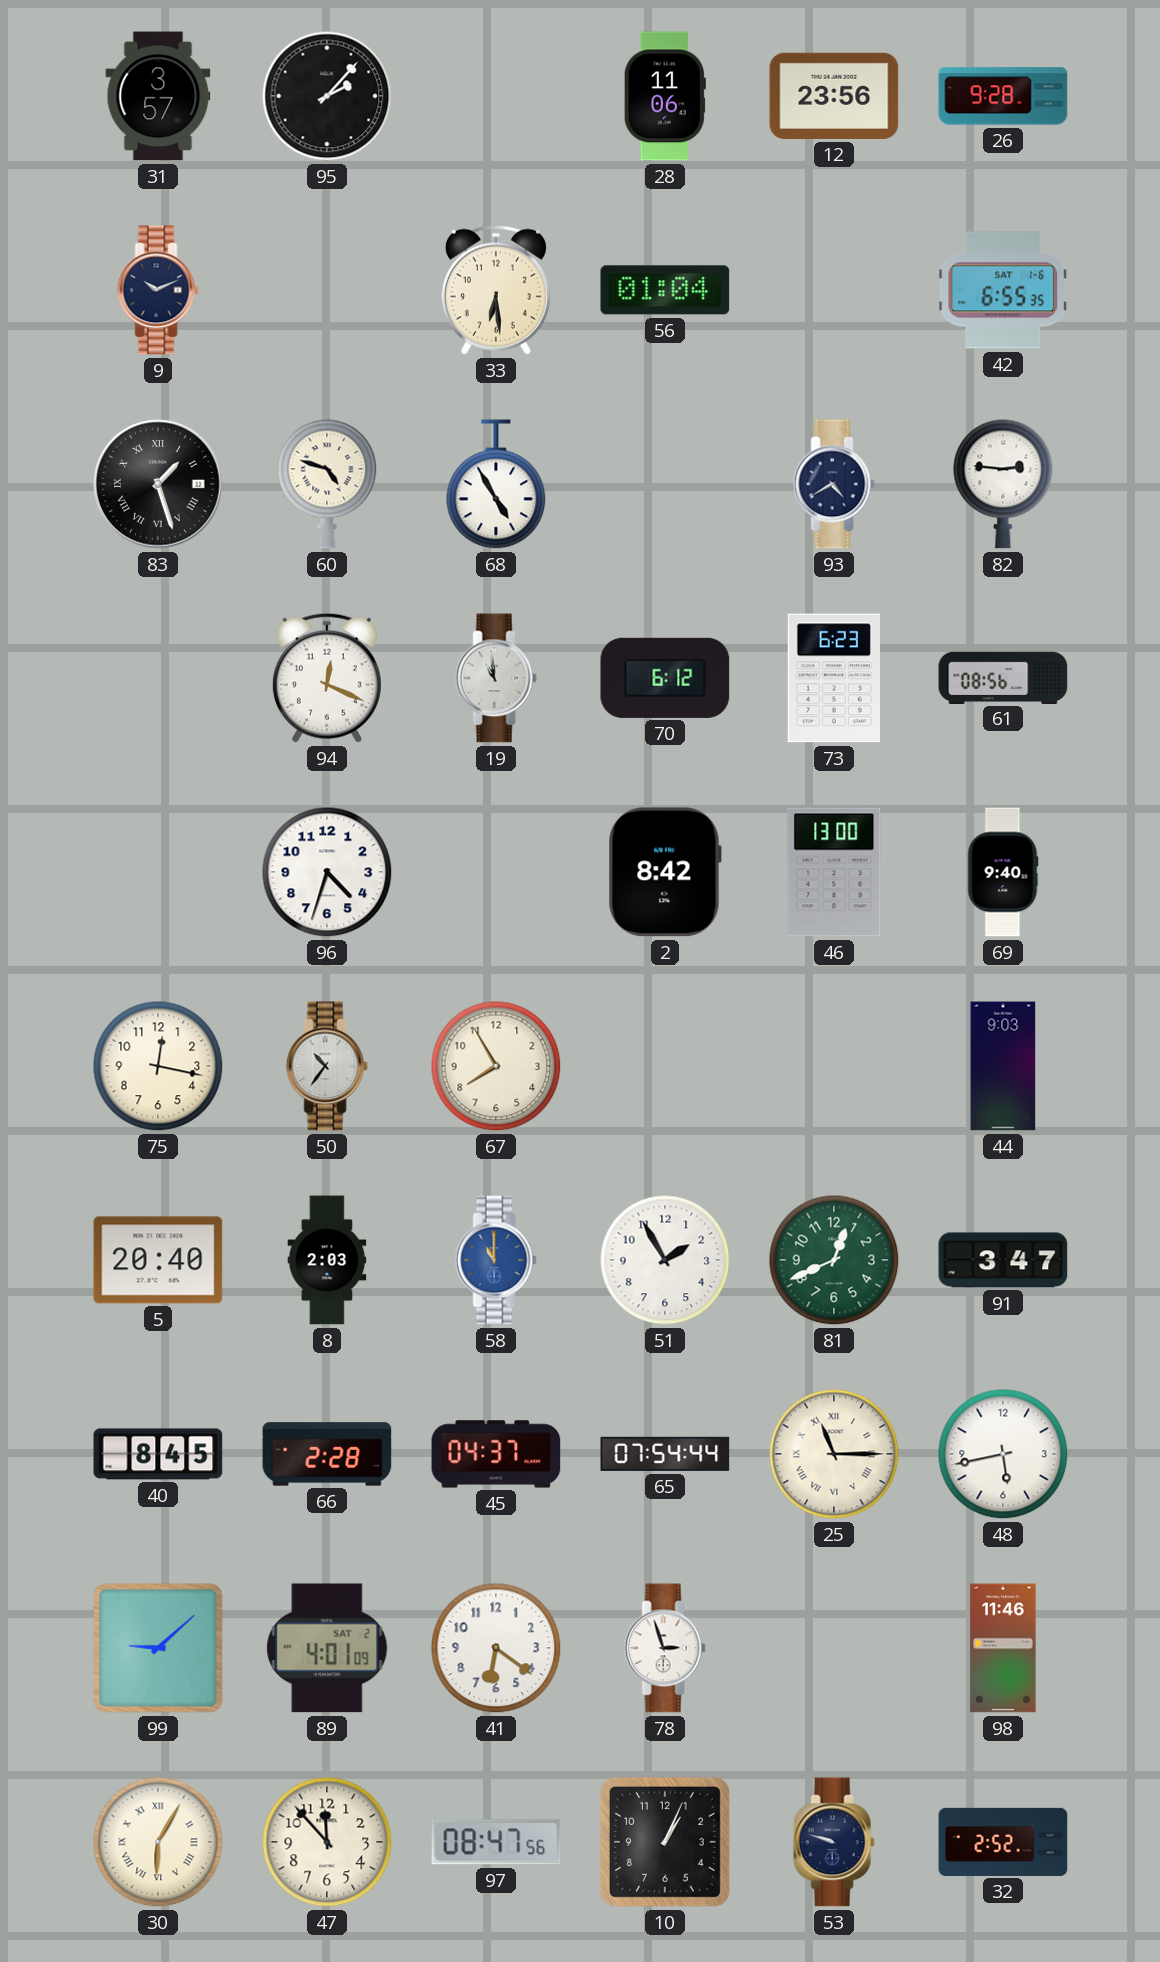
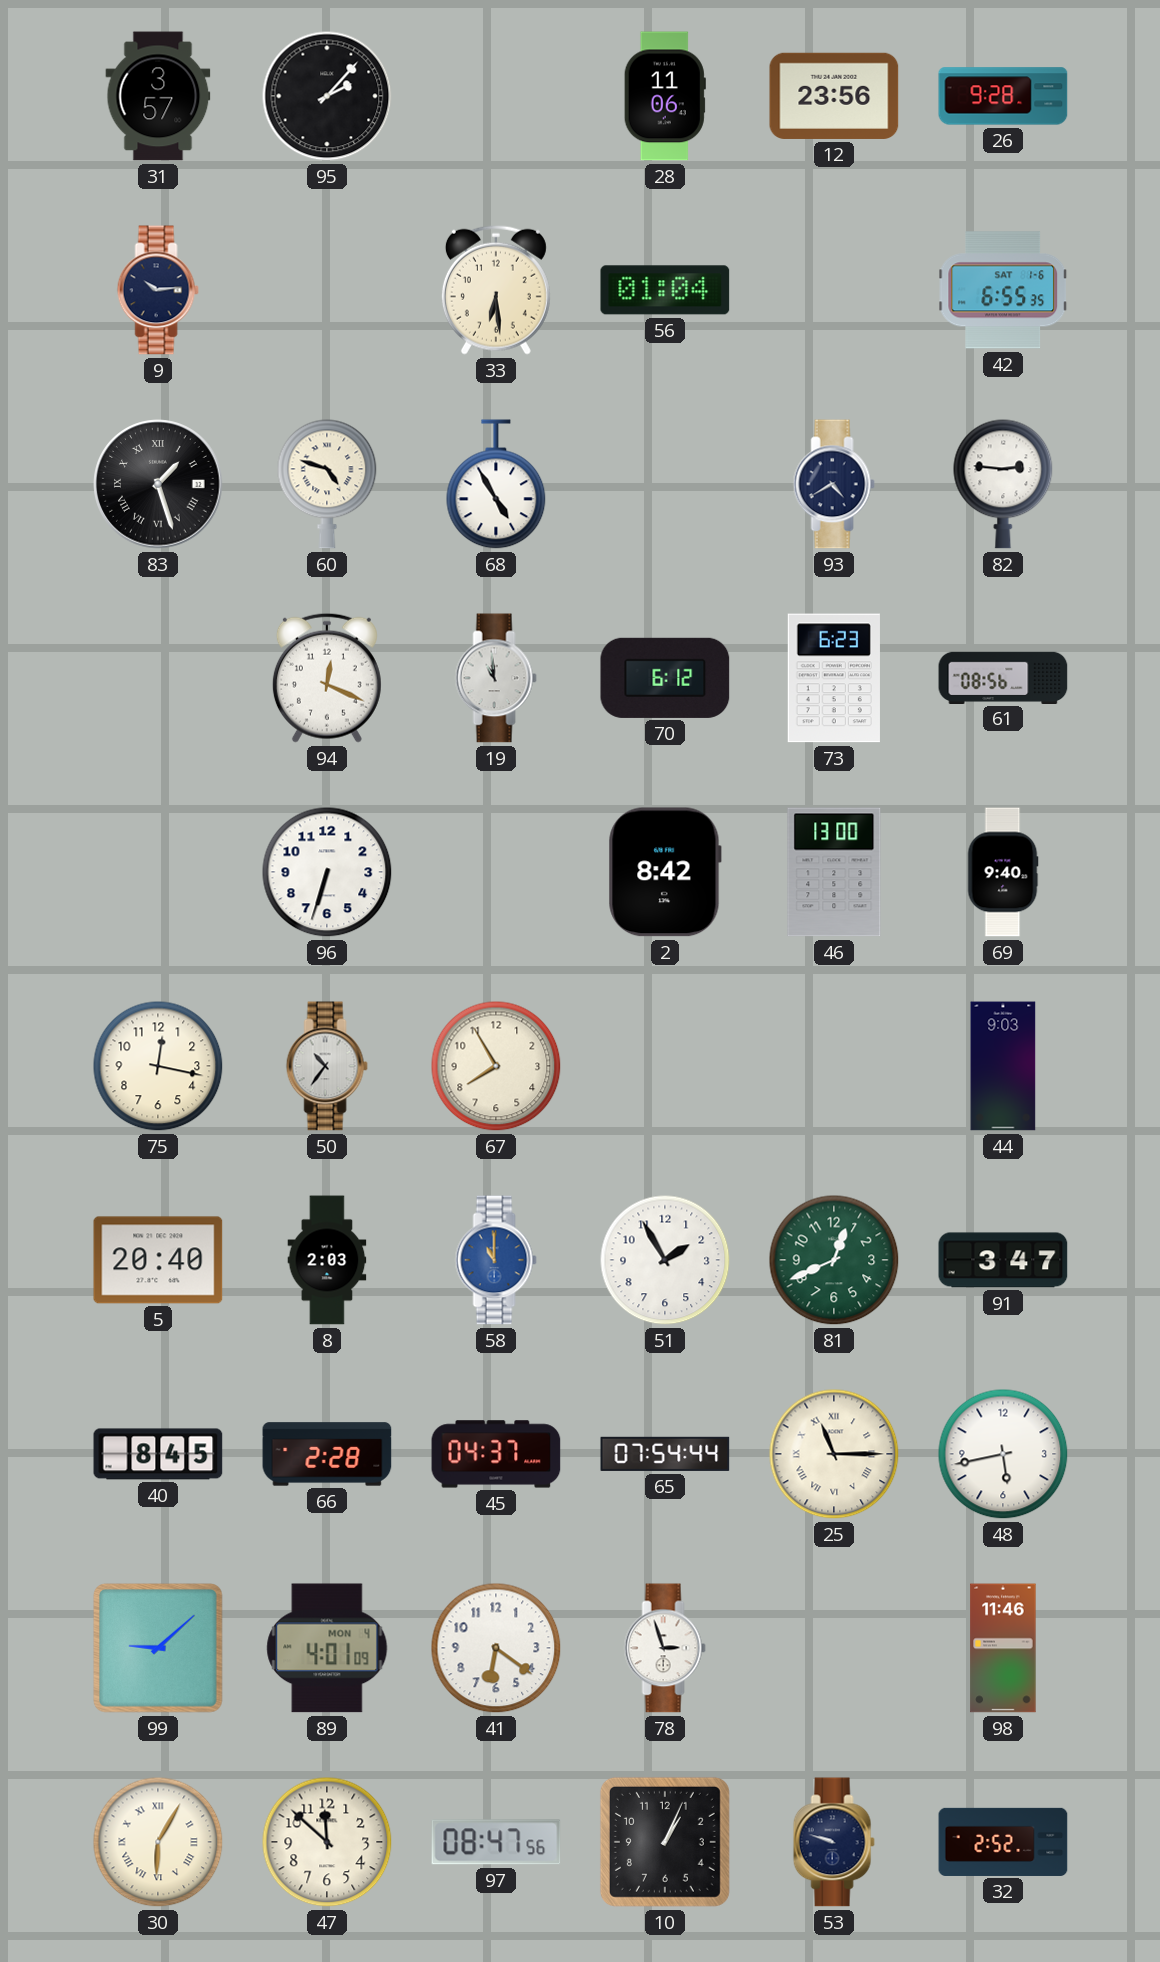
9: 10:11 -> 10:14 (158, 290)
96: 4:33 -> 6:33 (327, 872)
89 date: SAT 2 -> MON 4 (327, 1648)
47: 11:53 -> 11:52 (327, 1842)
